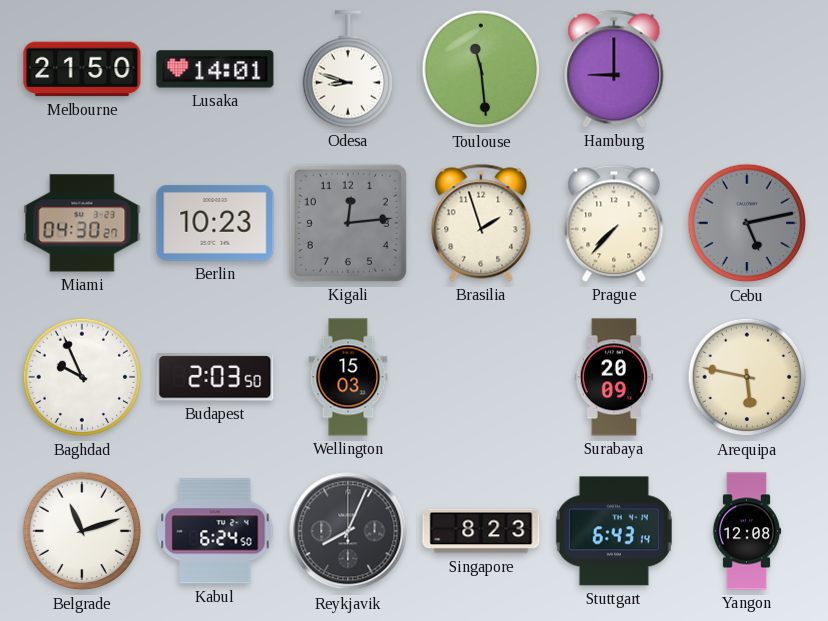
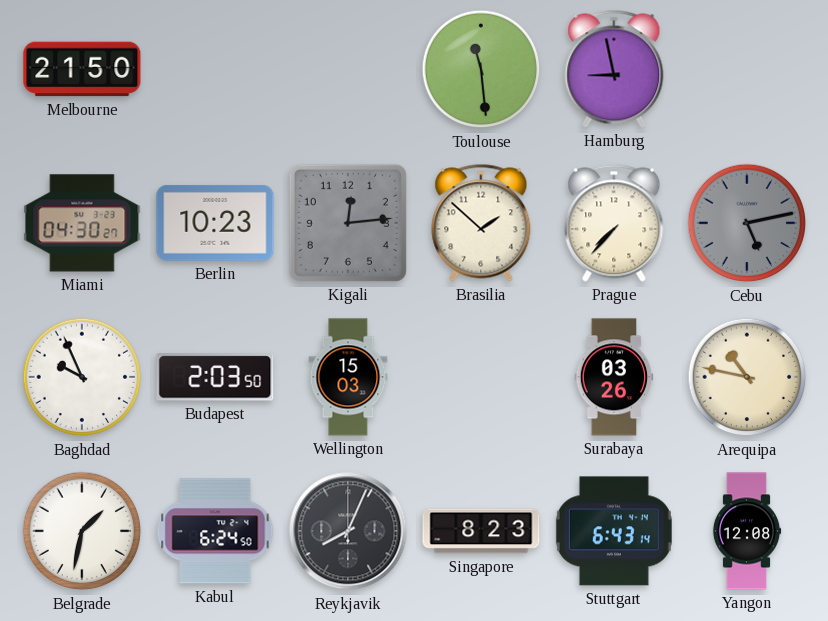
Lusaka: 14:01 -> none (215, 69)
Odesa: 8:48 -> none (347, 69)
Hamburg: 9:00 -> 8:58 (614, 69)
Brasilia: 1:57 -> 1:52 (481, 223)
Surabaya: 20:09 -> 03:26 (614, 377)
Arequipa: 5:47 -> 10:47 (747, 377)
Belgrade: 11:12 -> 1:32 (82, 531)
